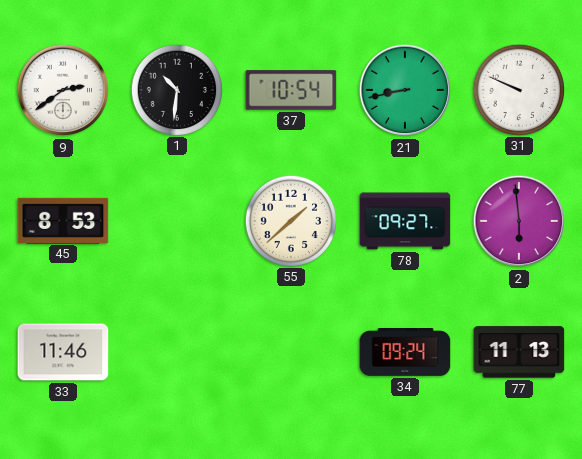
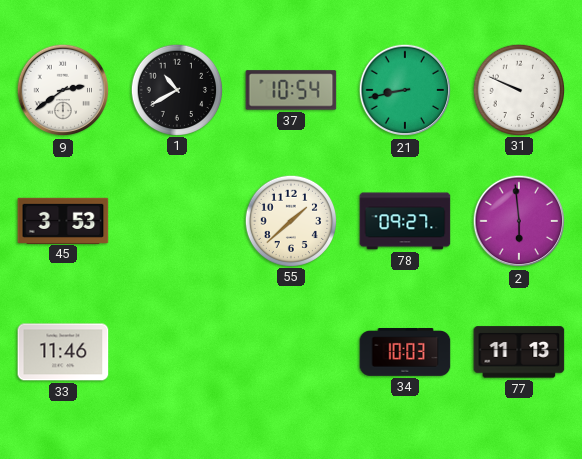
1: 10:31 -> 10:40 (176, 89)
45: 8:53 -> 3:53 (63, 220)
34: 09:24 -> 10:03 (405, 353)
